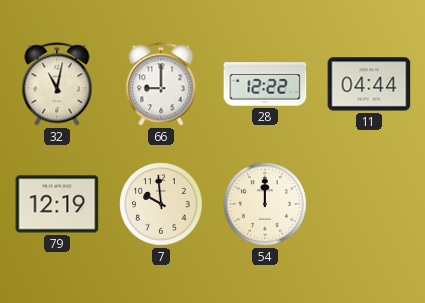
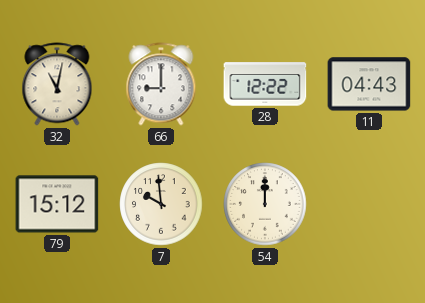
11: 04:44 -> 04:43 (369, 84)
79: 12:19 -> 15:12 (57, 204)
